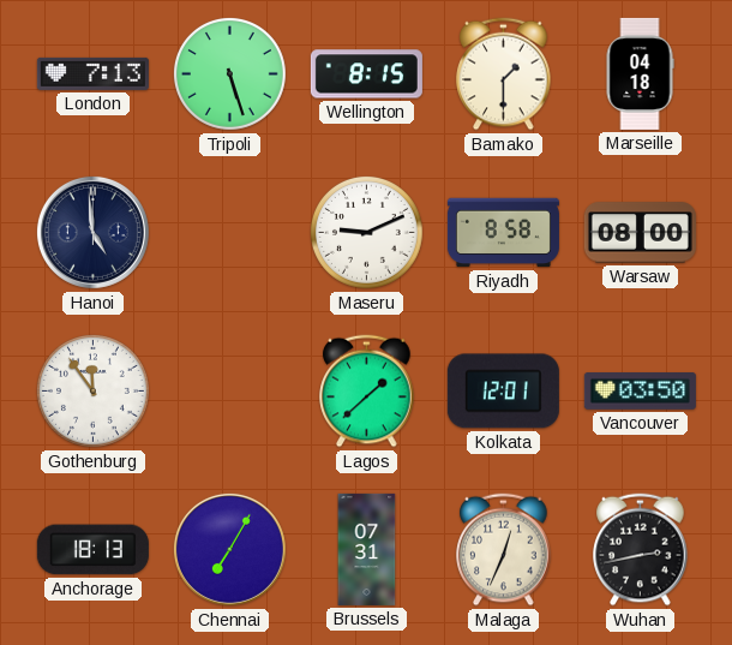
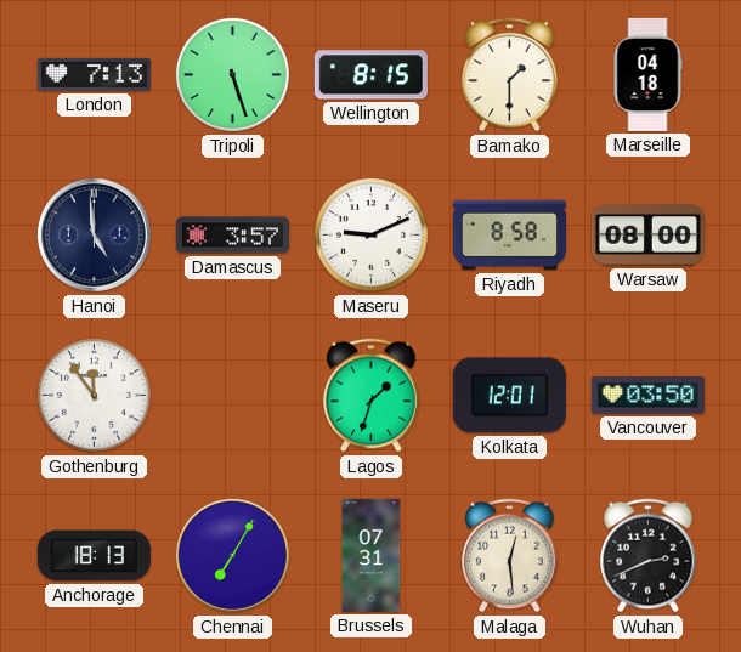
Damascus: none -> 3:57 (232, 236)
Lagos: 1:38 -> 1:33 (372, 396)
Malaga: 12:34 -> 12:29 (510, 556)
Wuhan: 2:43 -> 2:41 (649, 556)
